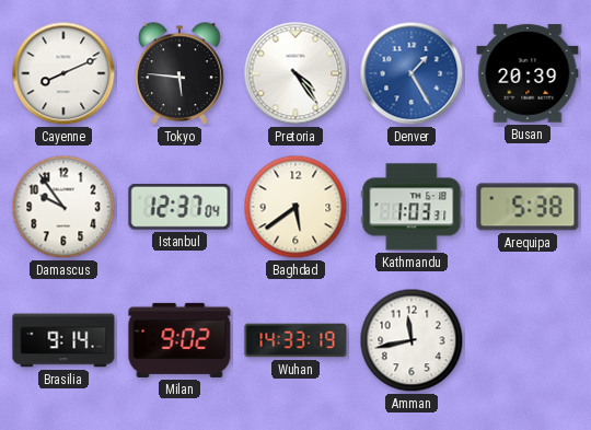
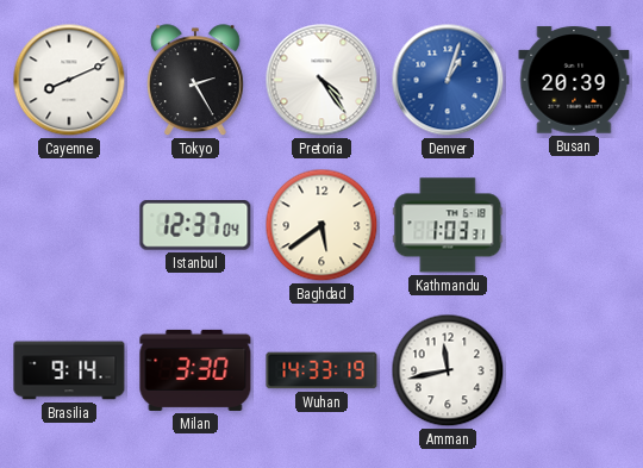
Tokyo: 5:46 -> 2:25 (195, 81)
Denver: 1:25 -> 1:03 (448, 80)
Damascus: 9:54 -> none (63, 207)
Arequipa: 5:38 -> none (528, 207)
Milan: 9:02 -> 3:30 (195, 370)
